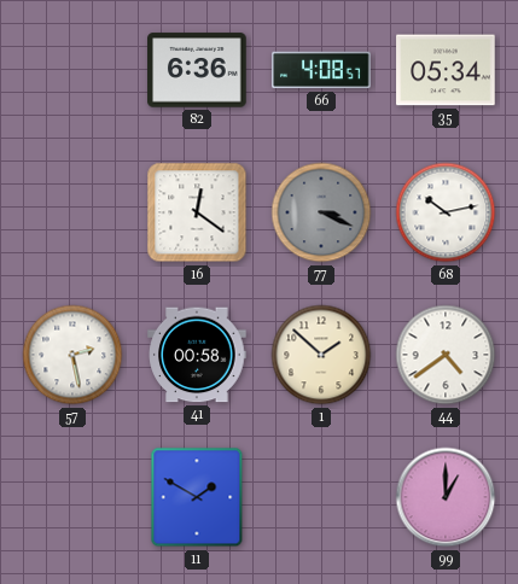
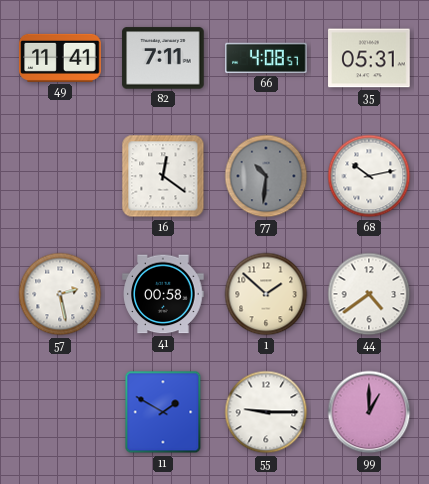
49: none -> 11:41 (60, 58)
82: 6:36 -> 7:11 (163, 58)
35: 05:34 -> 05:31 (369, 58)
77: 3:19 -> 10:31 (266, 176)
55: none -> 9:15 (266, 412)
